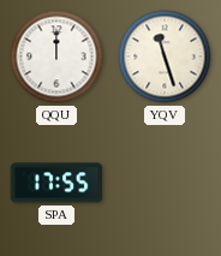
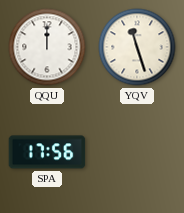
SPA: 17:55 -> 17:56 (47, 152)
